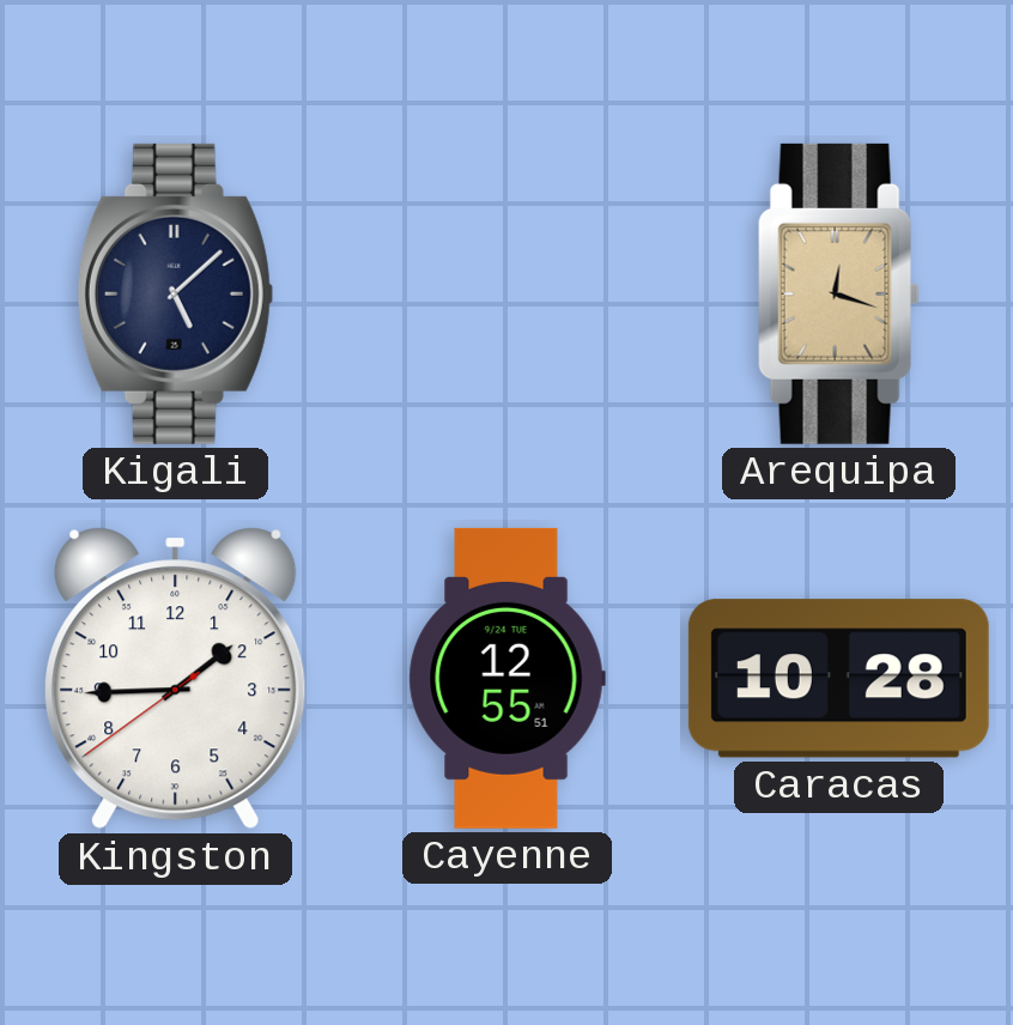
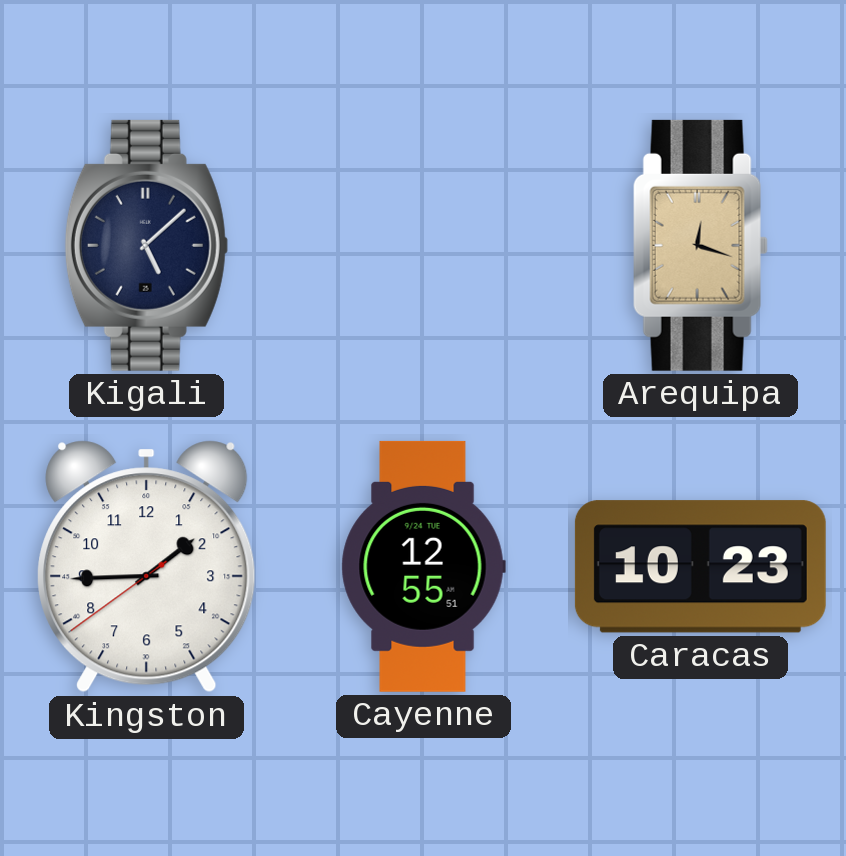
Caracas: 10:28 -> 10:23 (700, 567)
